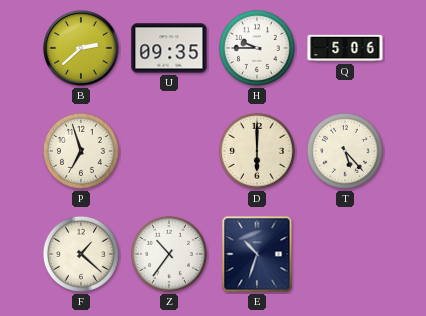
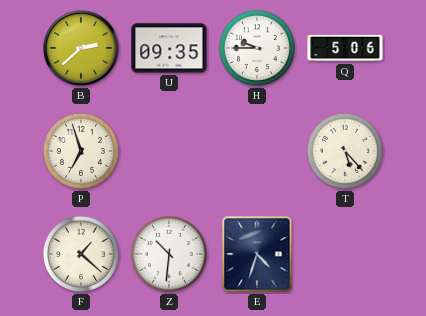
D: 6:00 -> none (257, 151)
Z: 10:36 -> 10:31 (169, 254)
E: 10:33 -> 4:33 (257, 254)
